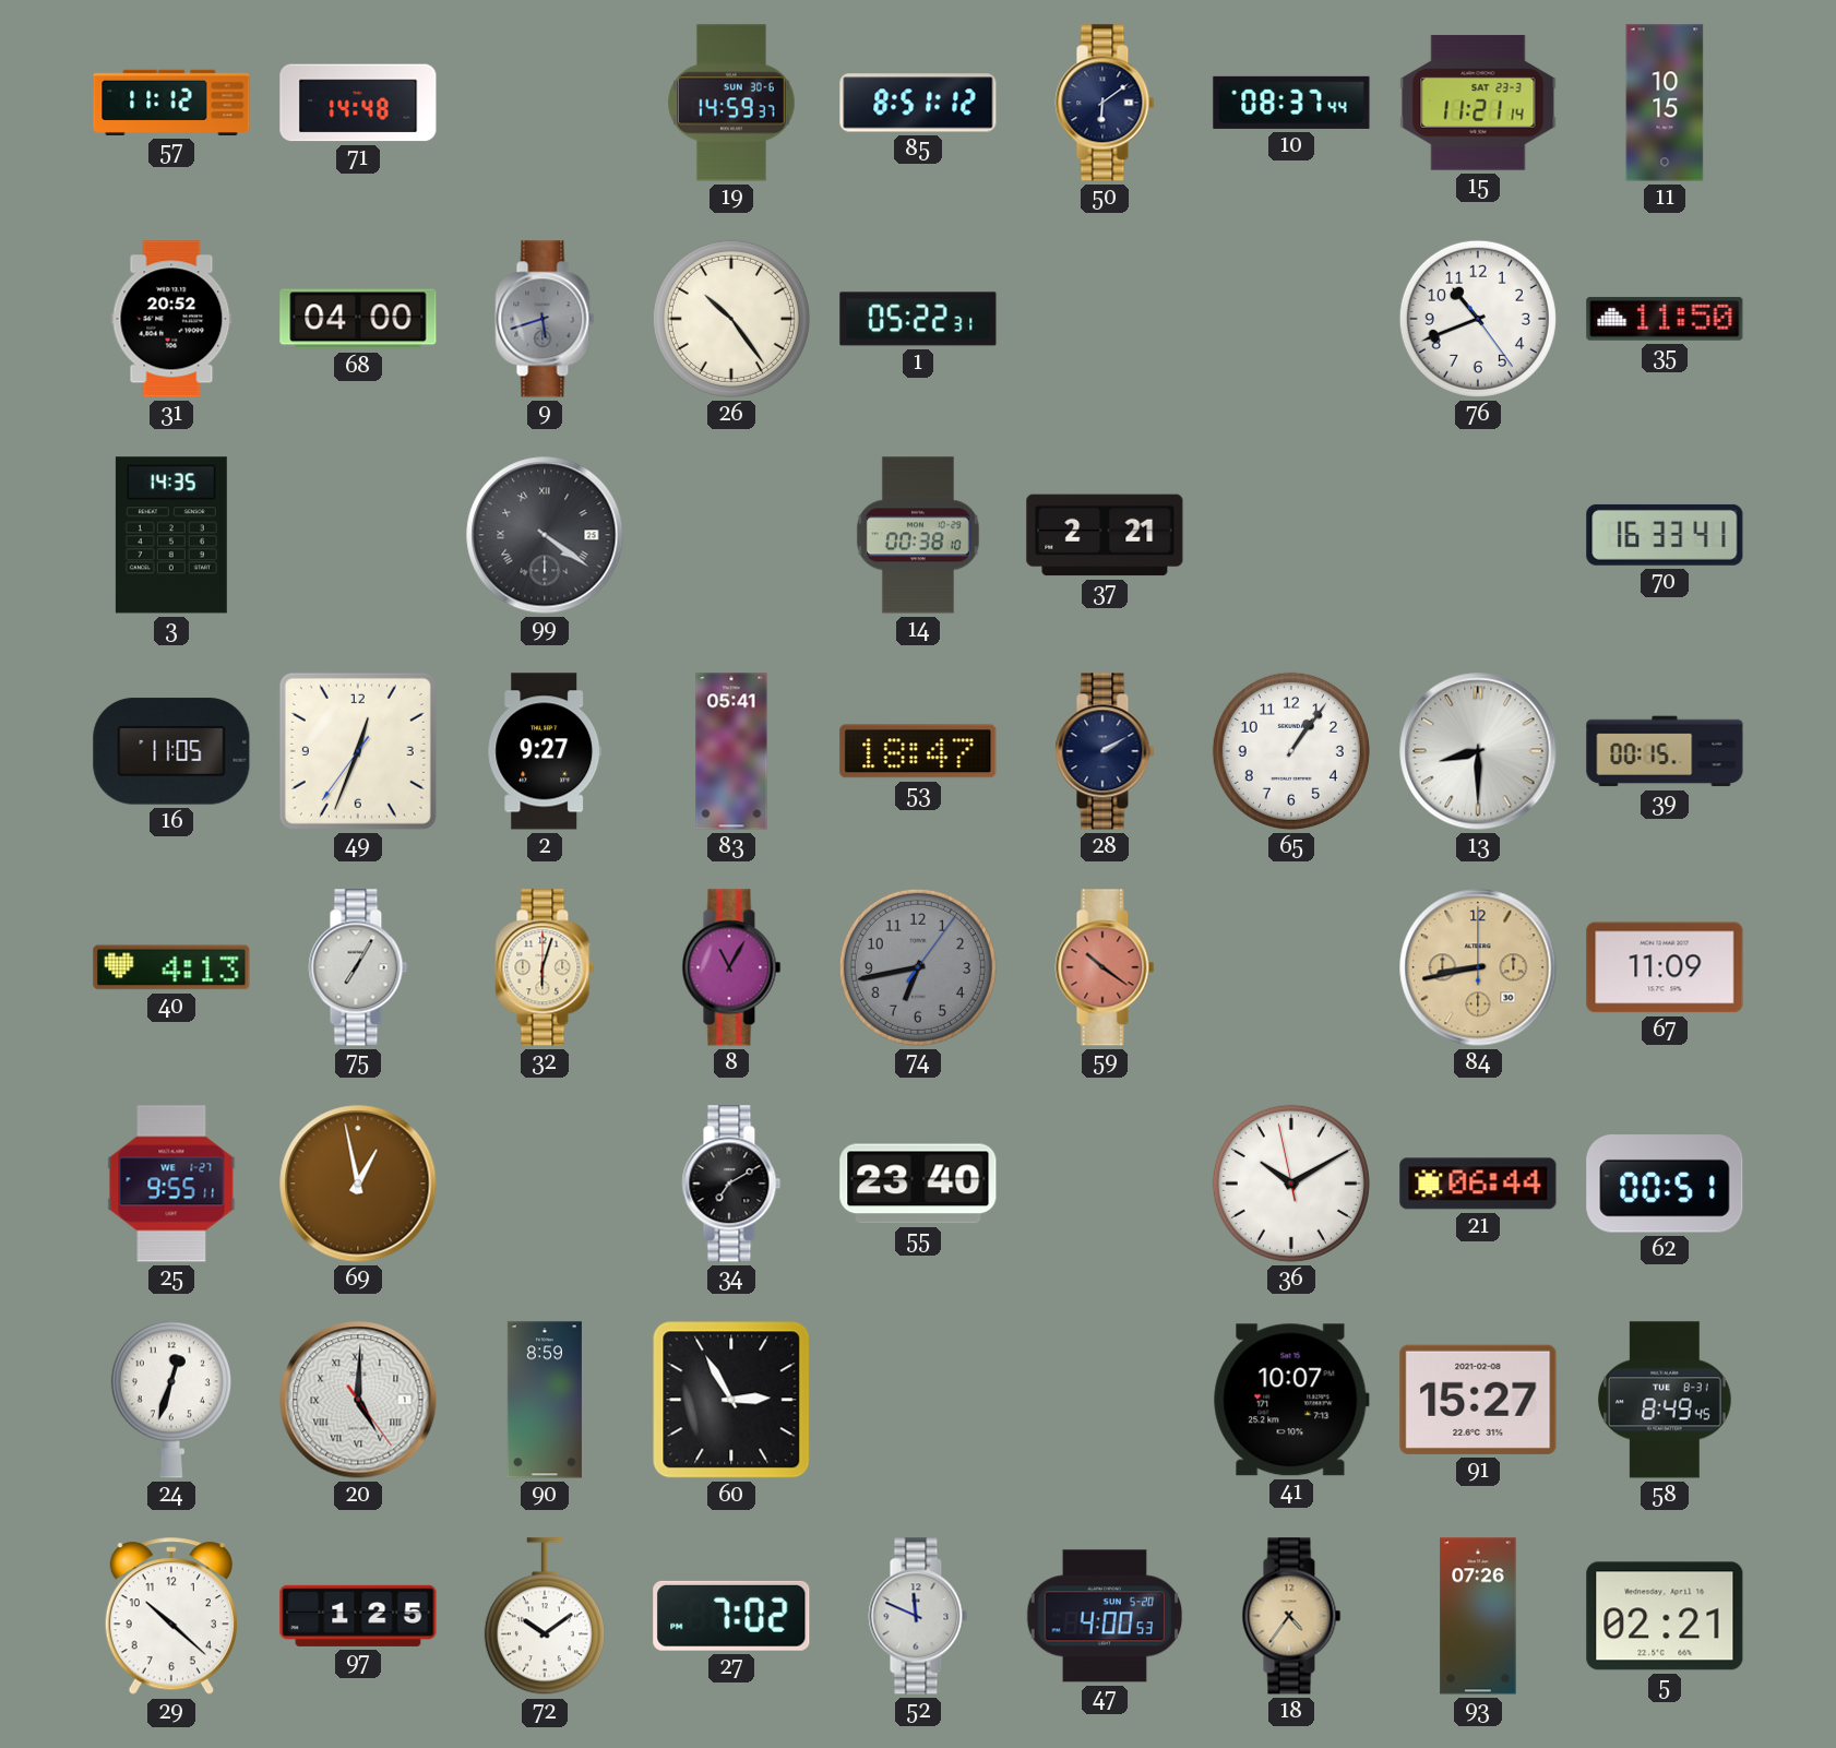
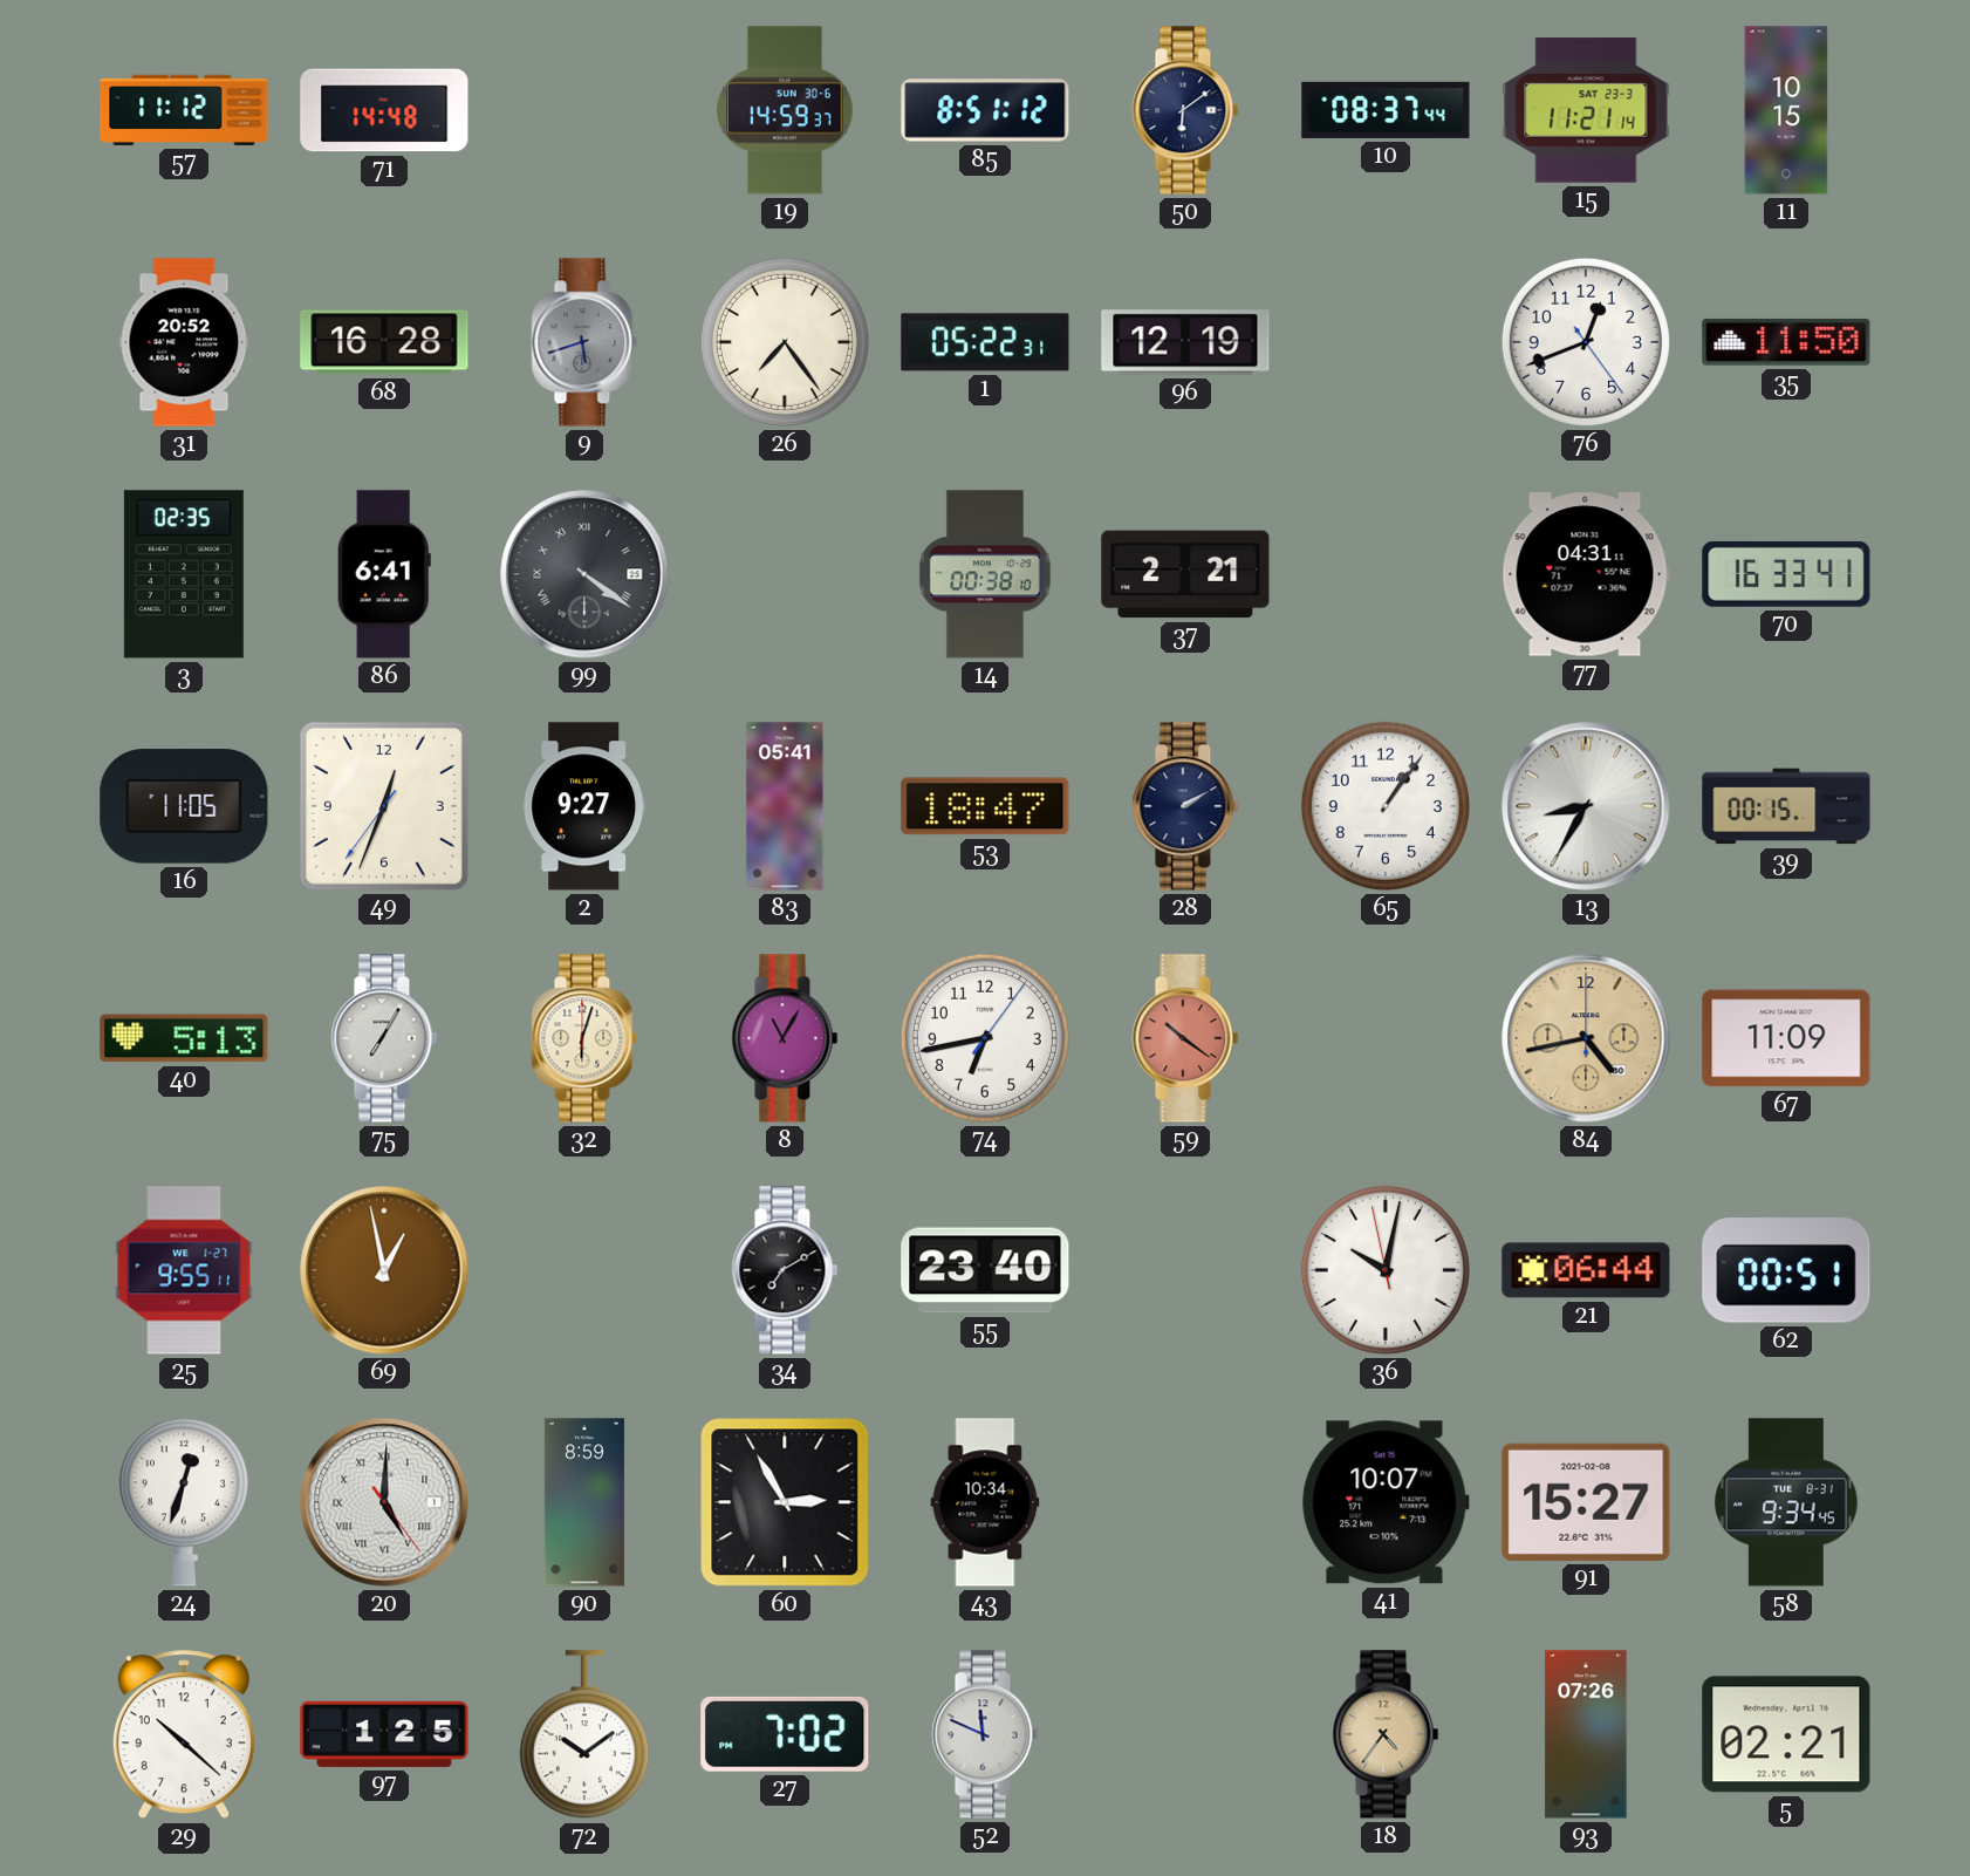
68: 04:00 -> 16:28 (384, 342)
26: 10:24 -> 7:24 (785, 342)
96: none -> 12:19 (1185, 342)
76: 10:41 -> 12:41 (1586, 342)
3: 14:35 -> 02:35 (184, 574)
86: none -> 6:41 (384, 574)
77: none -> 04:31 (1586, 574)
13: 8:30 -> 8:35 (1586, 806)
40: 4:13 -> 5:13 (184, 1038)
74 dial: grey -> white (985, 1038)
84: 8:43 -> 4:43 (1586, 1038)
36: 10:09 -> 10:01 (1386, 1270)
43: none -> 10:34 (985, 1502)
58: 8:49 -> 9:34 (1787, 1502)
47: 4:00 -> none (1105, 1616)
